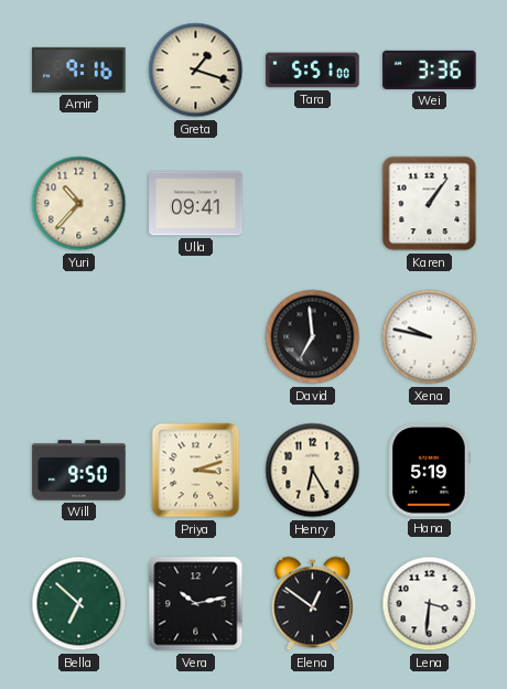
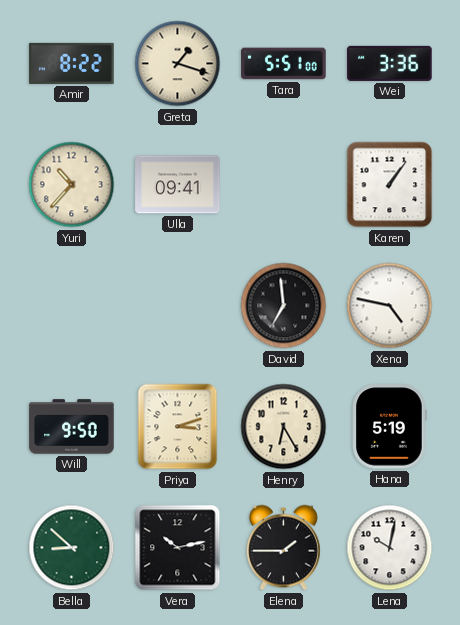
Amir: 9:16 -> 8:22 (72, 63)
Xena: 9:47 -> 4:47 (390, 306)
Bella: 6:52 -> 8:52 (72, 548)
Elena: 12:51 -> 1:45 (283, 548)
Lena: 3:31 -> 10:02 (390, 548)
